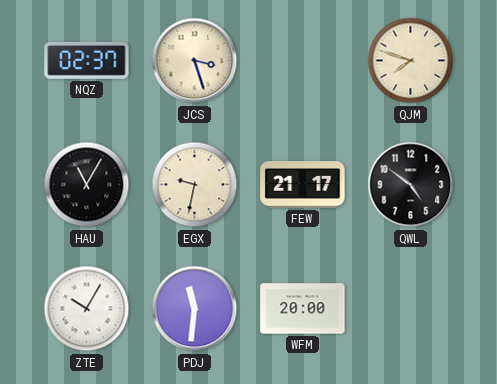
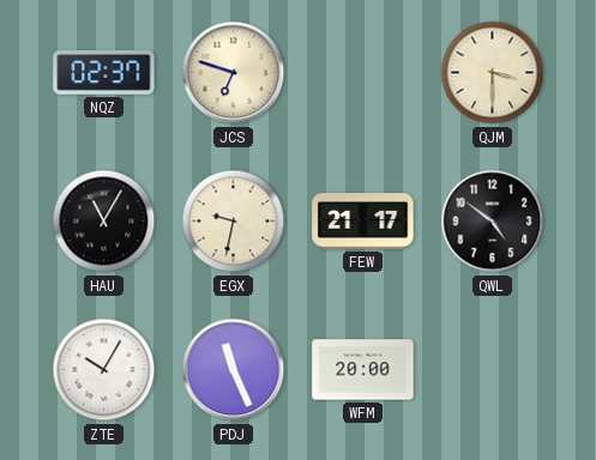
JCS: 3:27 -> 6:48 (234, 73)
QJM: 7:48 -> 3:30 (493, 73)
PDJ: 11:31 -> 11:26 (234, 370)
